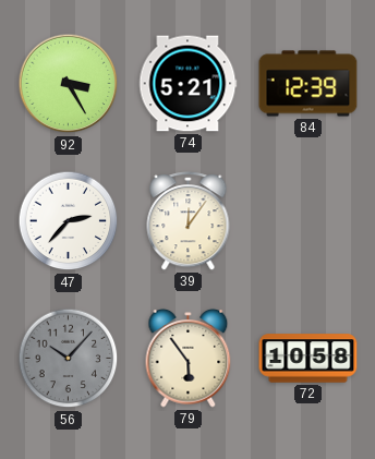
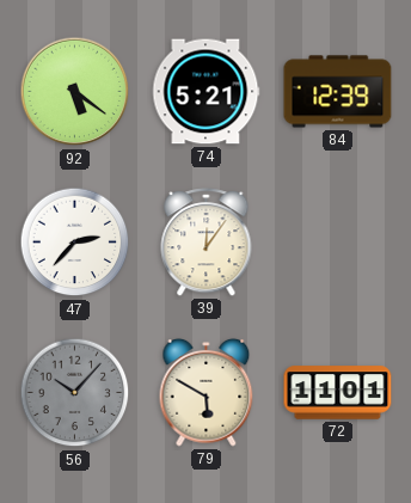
92: 3:25 -> 5:21 (75, 92)
79: 5:54 -> 5:50 (207, 392)
72: 10:58 -> 11:01 (338, 393)
